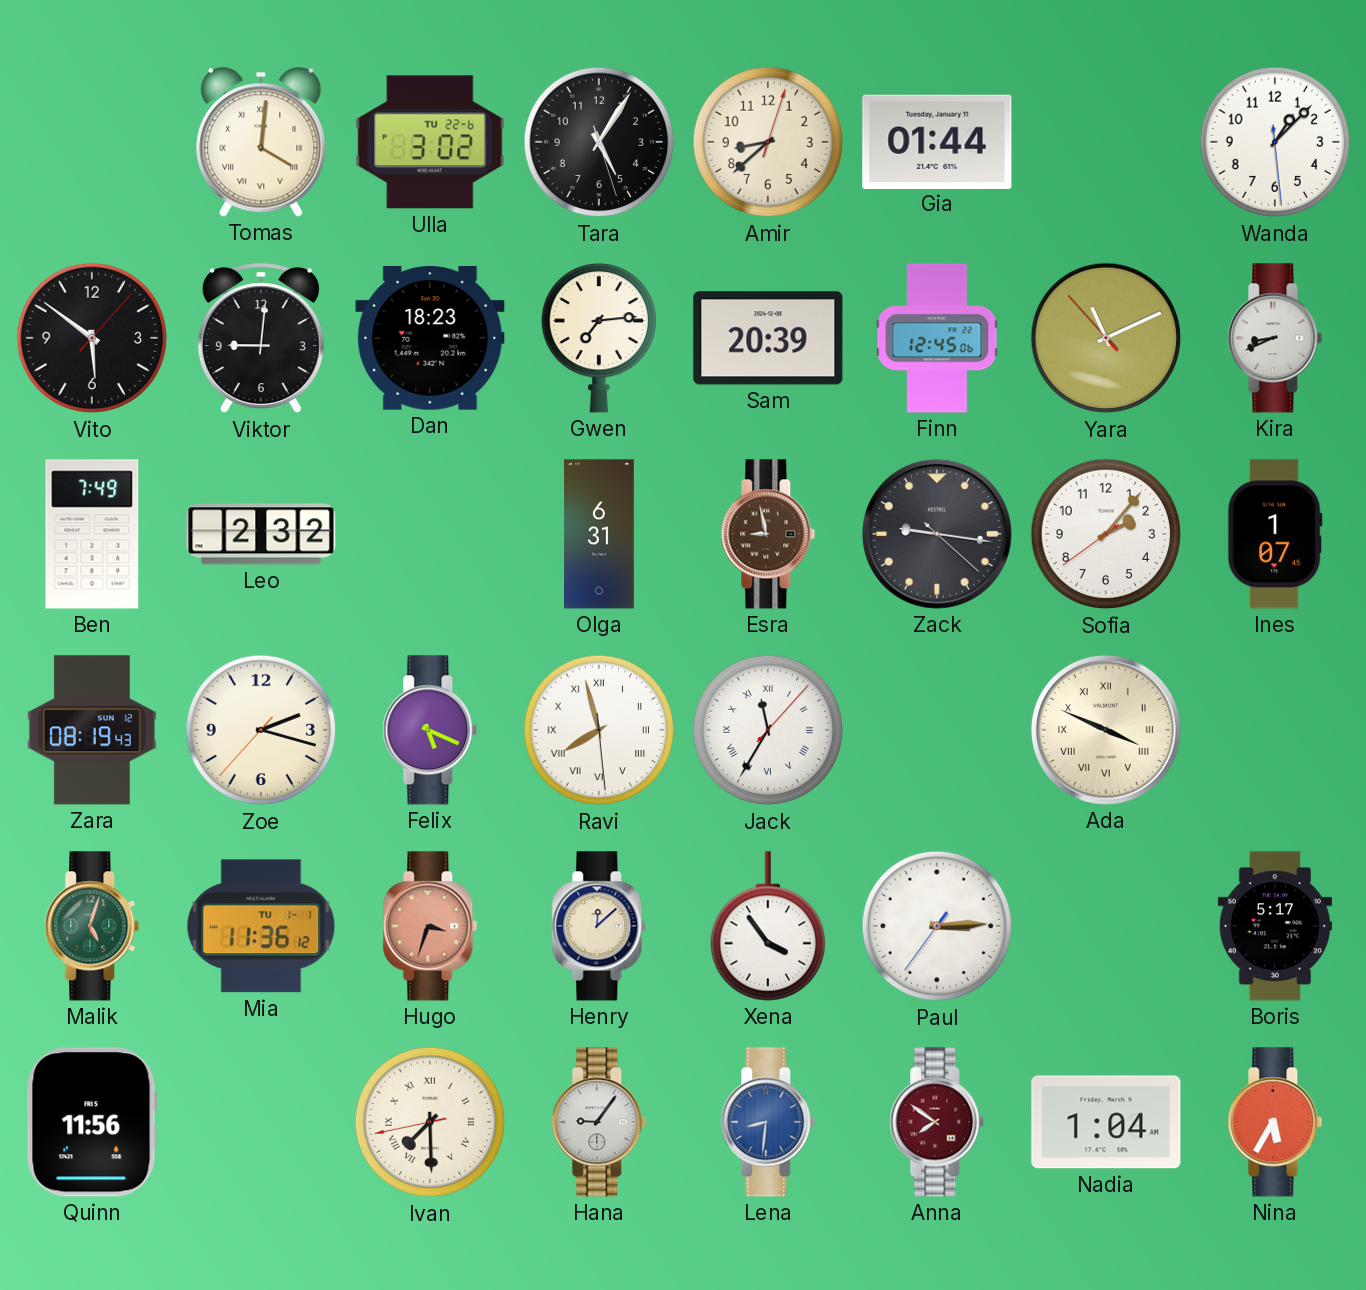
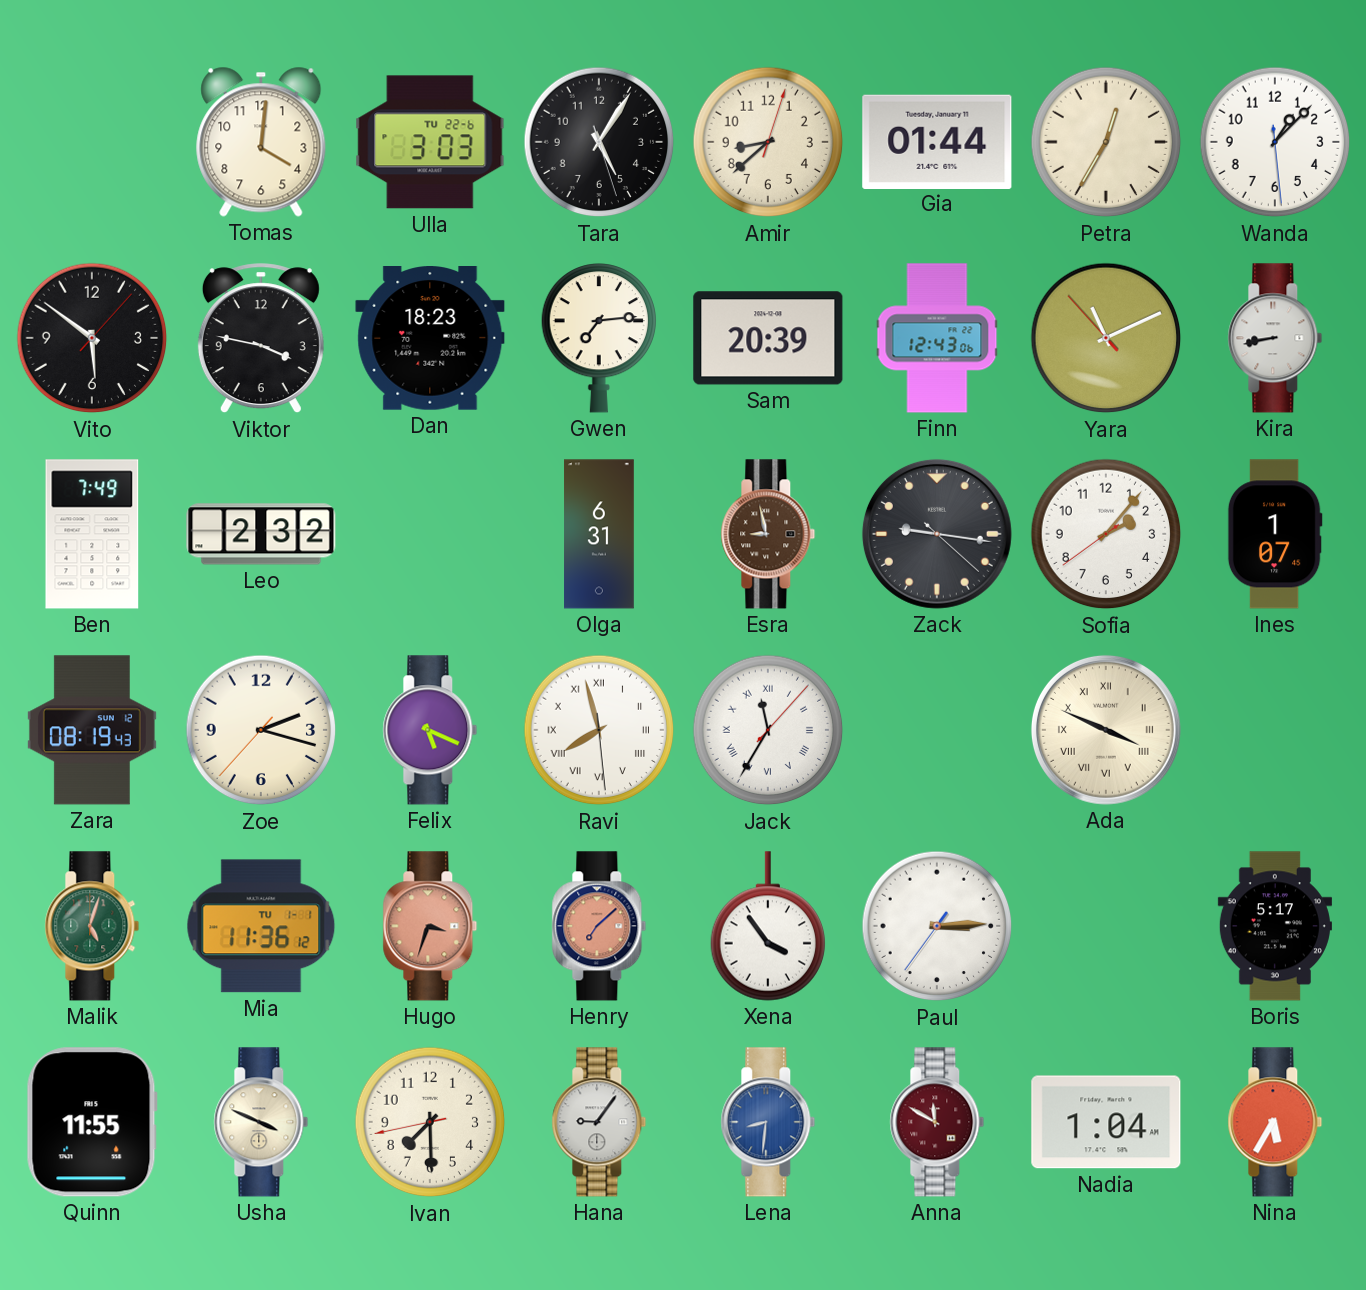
Tomas numerals: Roman -> Arabic (261, 142)
Ulla: 3:02 -> 3:03 (430, 142)
Petra: none -> 12:35 (1106, 142)
Viktor: 9:01 -> 3:47 (261, 339)
Finn: 12:45 -> 12:43 (937, 338)
Kira: 8:41 -> 8:43 (1275, 338)
Henry: 12:08 -> 7:08 (599, 926)
Henry dial: cream -> salmon (599, 926)
Quinn: 11:56 -> 11:55 (92, 1122)
Usha: none -> 3:49 (261, 1122)
Ivan numerals: Roman -> Arabic (430, 1122)
Anna: 7:51 -> 11:50 (937, 1122)
